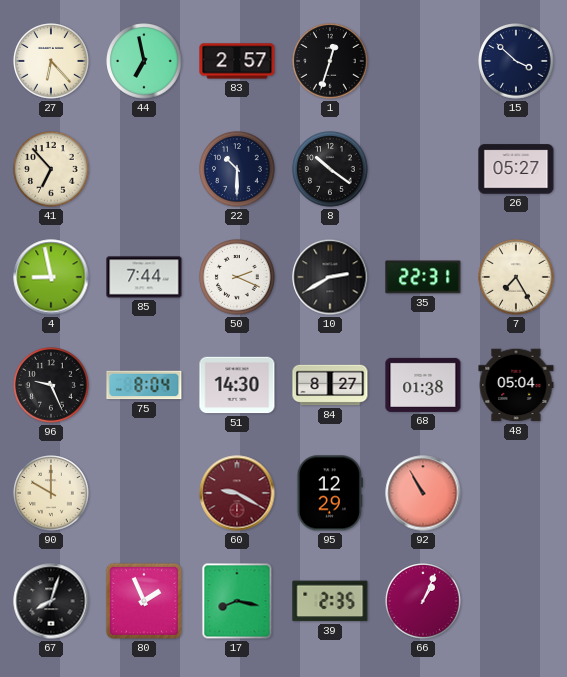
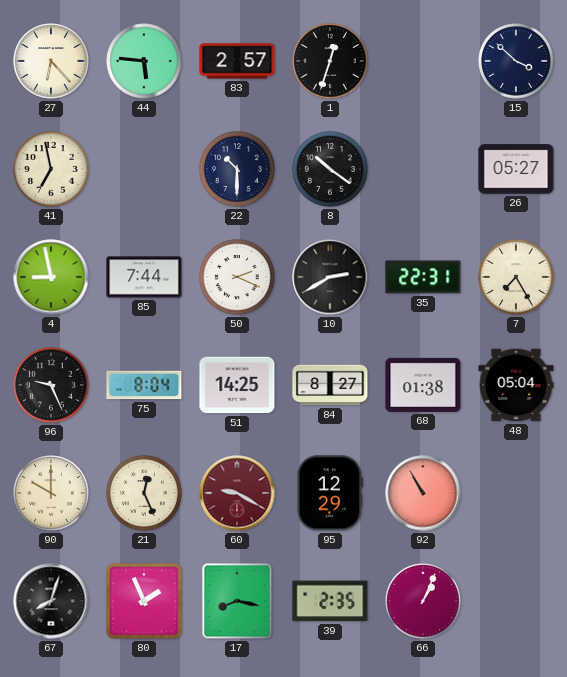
44: 6:58 -> 5:46 (144, 61)
41: 6:53 -> 6:58 (51, 169)
51: 14:30 -> 14:25 (237, 385)
21: none -> 12:26 (144, 493)
